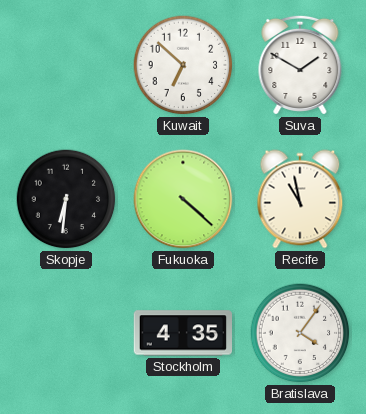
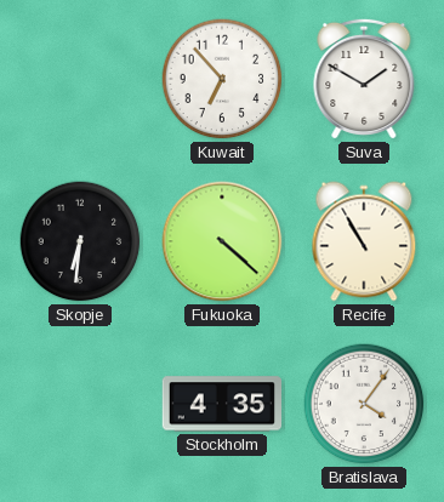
Kuwait: 6:52 -> 6:53 (222, 79)
Recife: 10:58 -> 10:55 (364, 241)
